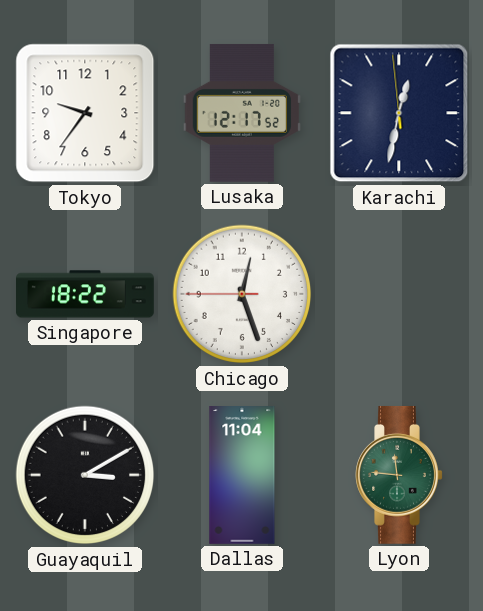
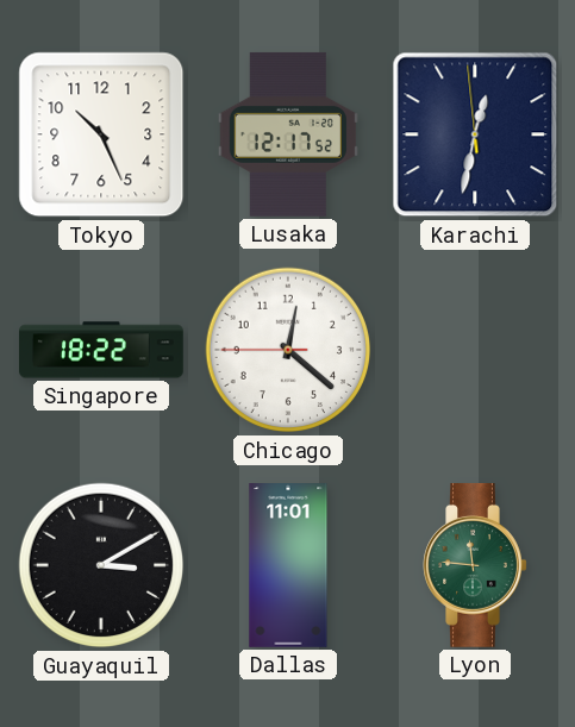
Tokyo: 9:36 -> 10:26 (101, 134)
Chicago: 12:26 -> 12:21 (288, 350)
Dallas: 11:04 -> 11:01 (288, 566)
